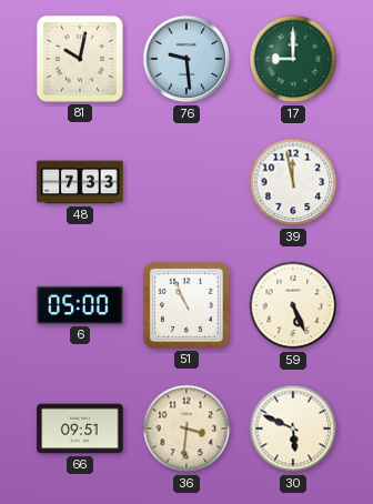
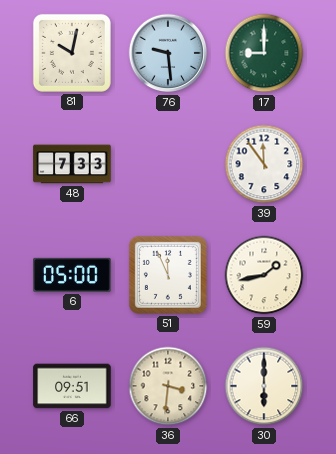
39: 11:58 -> 11:54 (264, 164)
51: 10:56 -> 11:56 (168, 275)
59: 5:26 -> 1:43 (264, 275)
30: 5:49 -> 6:00 (264, 386)
